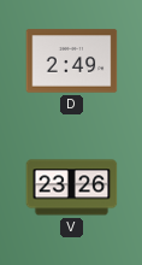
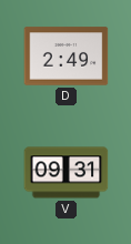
V: 23:26 -> 09:31 (67, 173)
